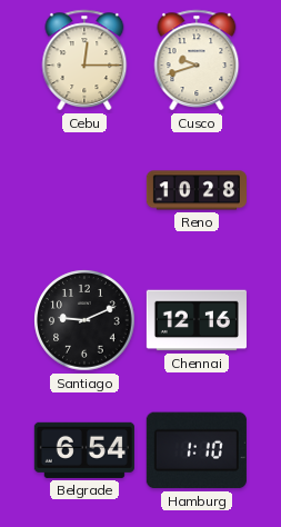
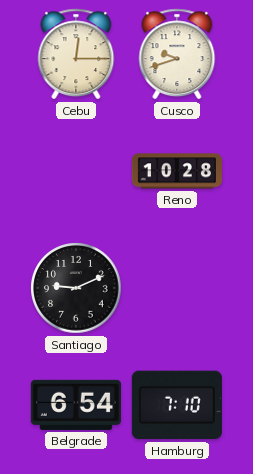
Chennai: 12:16 -> none (197, 320)
Hamburg: 1:10 -> 7:10 (177, 405)
